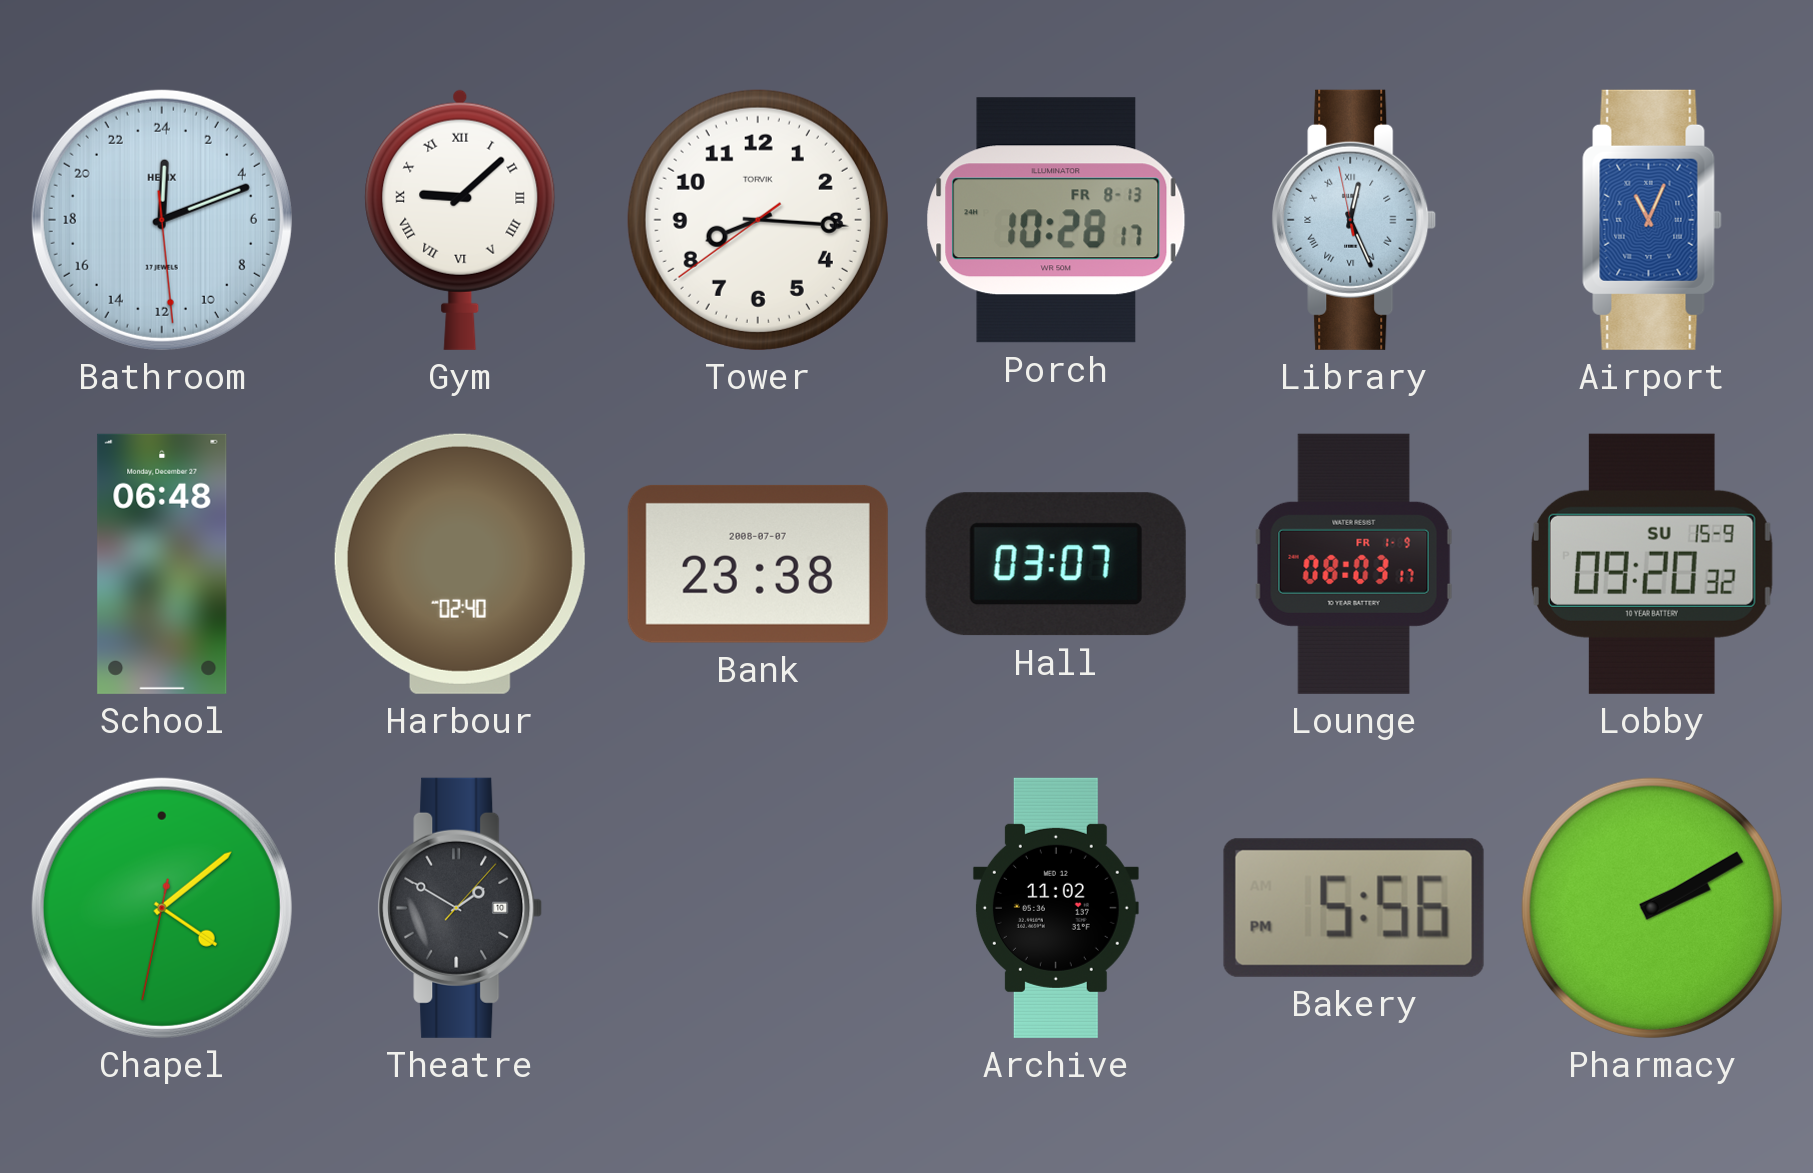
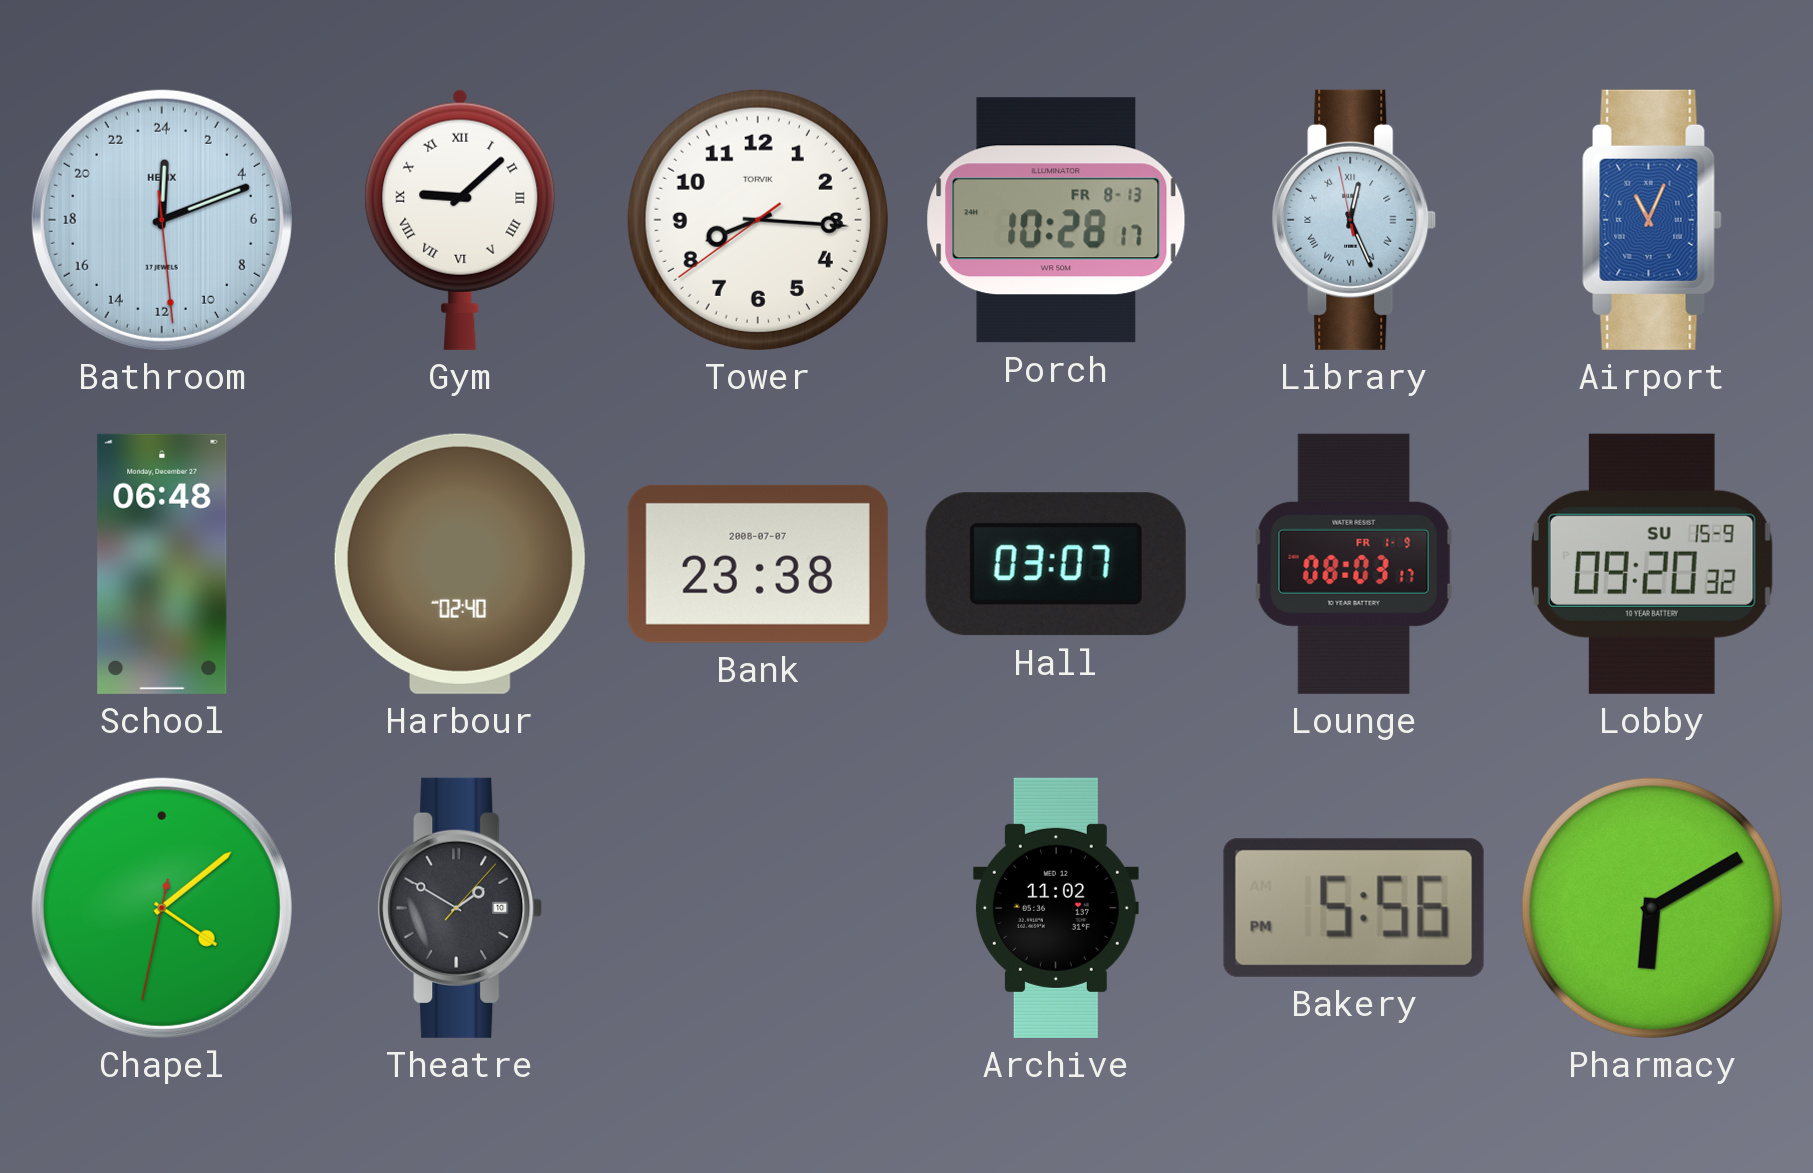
Pharmacy: 2:10 -> 6:10 (1652, 908)
